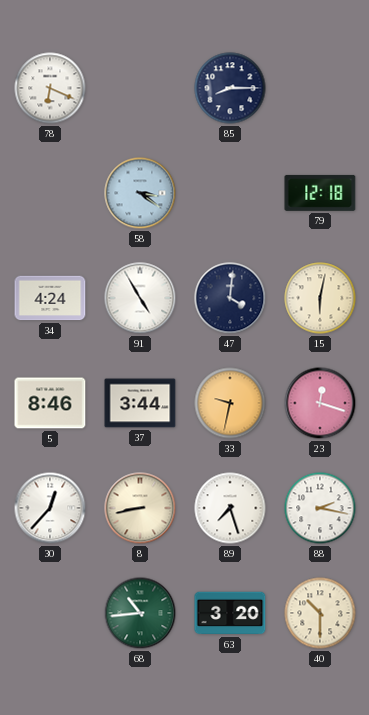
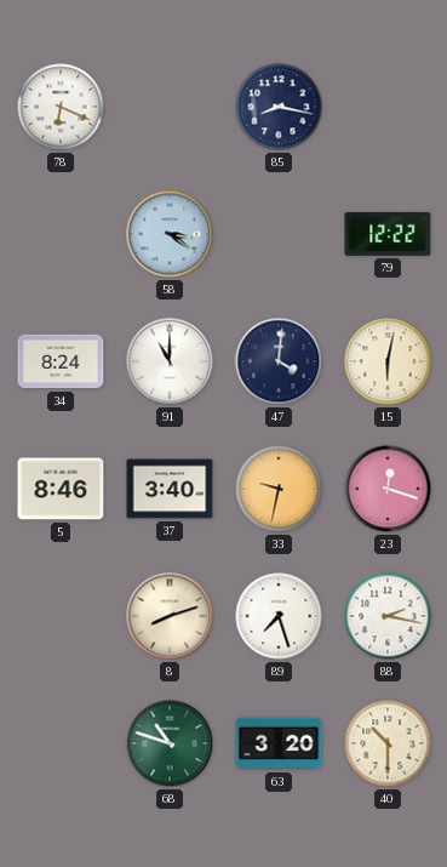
85: 8:15 -> 8:17 (279, 107)
79: 12:18 -> 12:22 (388, 234)
34: 4:24 -> 8:24 (61, 361)
91: 4:55 -> 11:00 (170, 361)
37: 3:44 -> 3:40 (170, 489)
30: 12:37 -> none (50, 508)
8: 8:43 -> 8:12 (170, 616)
68: 10:44 -> 10:48 (170, 743)
